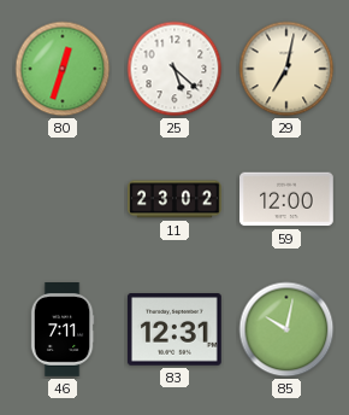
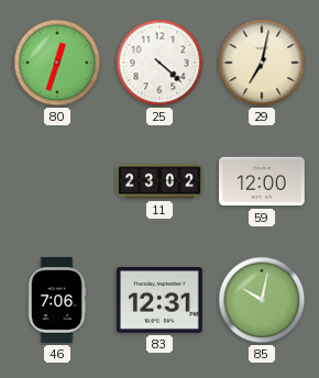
25: 5:22 -> 4:22 (159, 63)
46: 7:11 -> 7:06 (57, 301)
